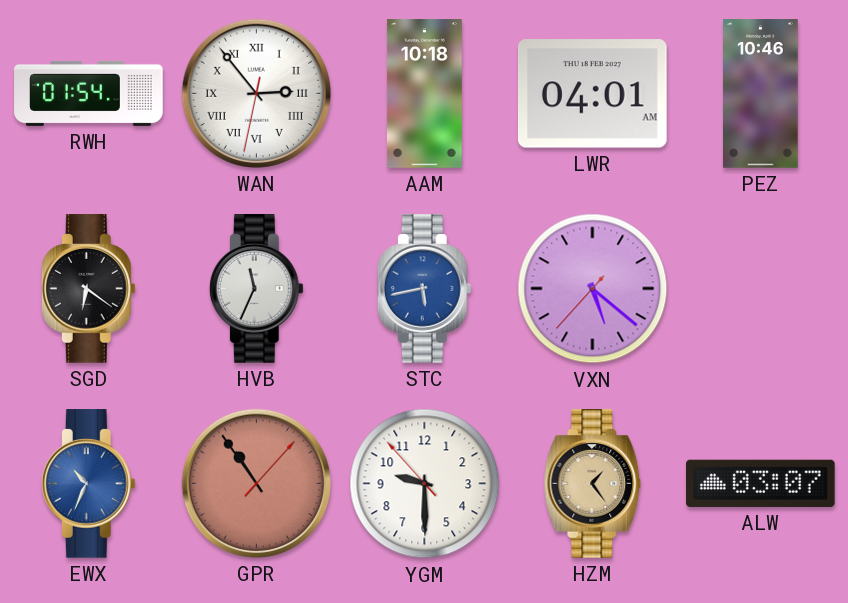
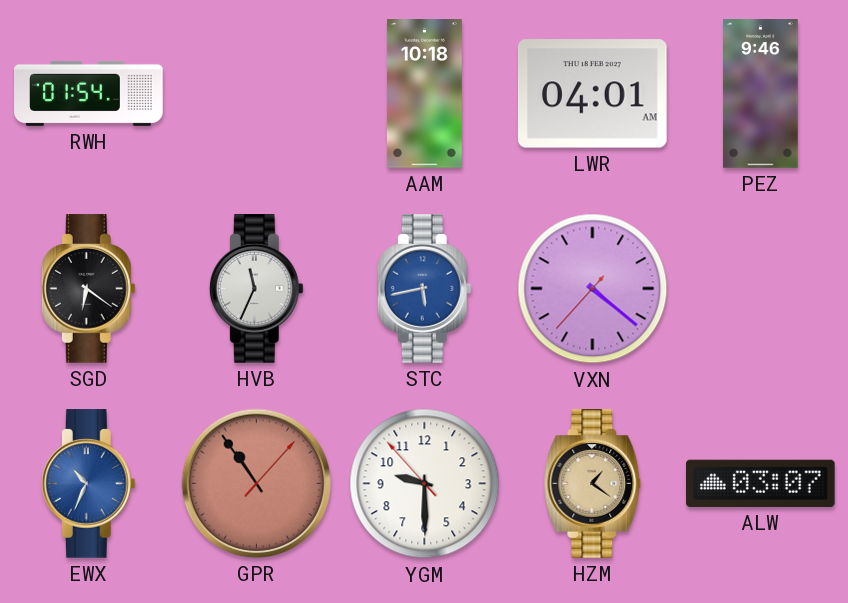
WAN: 2:53 -> none (256, 93)
PEZ: 10:46 -> 9:46 (761, 94)
VXN: 5:21 -> 4:21 (593, 289)
HZM: 1:24 -> 1:21 (593, 484)
